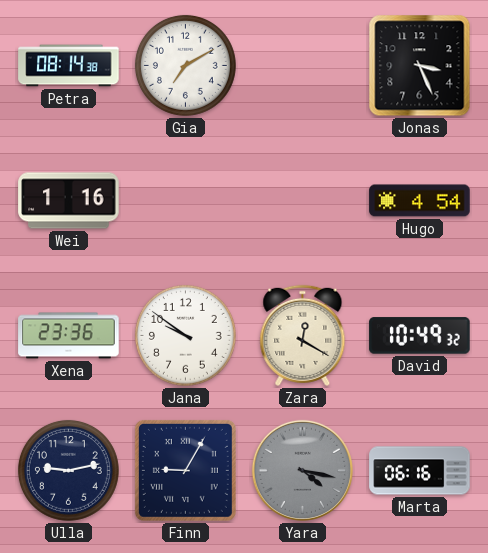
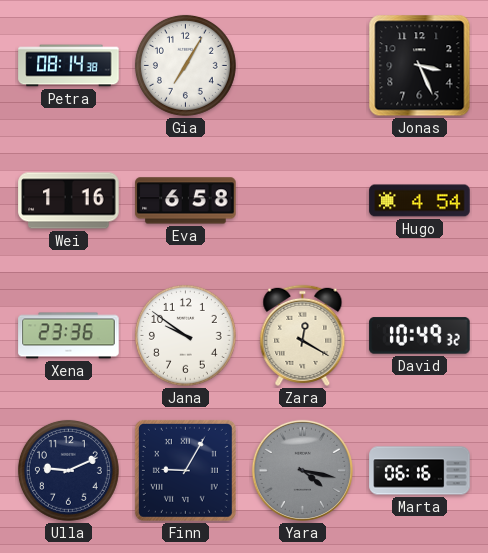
Gia: 7:10 -> 7:05 (185, 65)
Eva: none -> 6:58 (186, 201)
Ulla: 9:13 -> 9:11 (68, 470)
